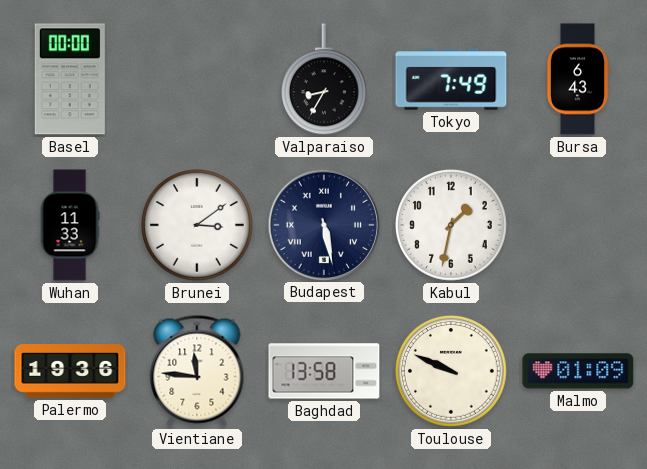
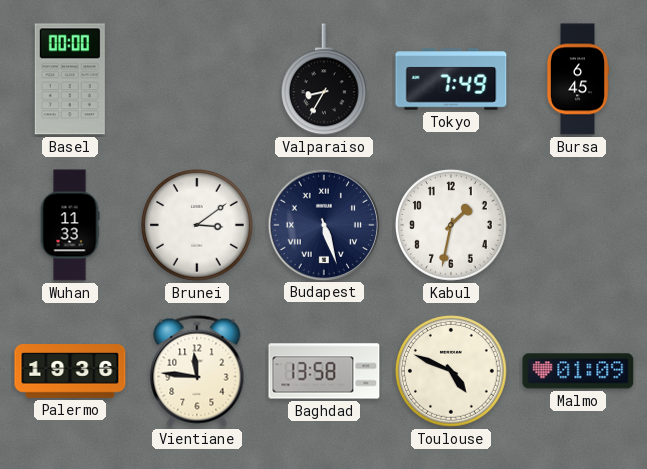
Bursa: 6:43 -> 6:45 (577, 79)
Budapest: 5:28 -> 5:27 (323, 224)
Toulouse: 9:49 -> 4:49 (452, 372)
